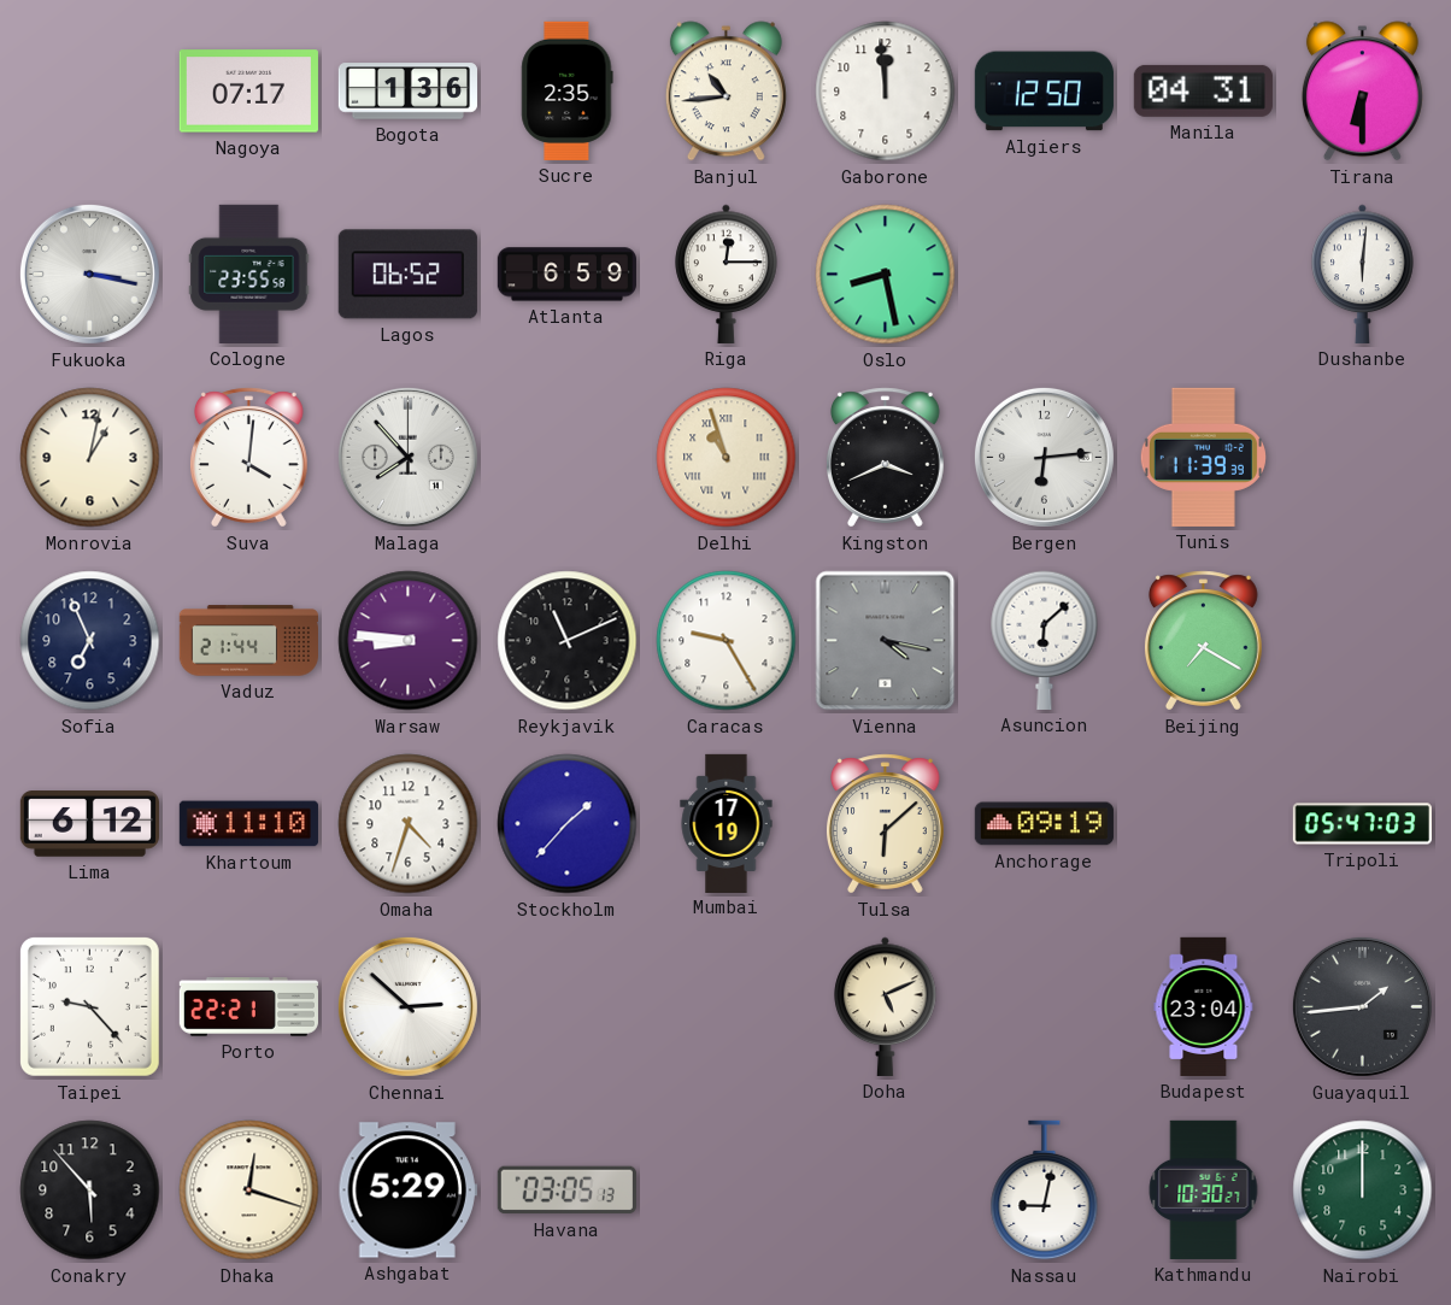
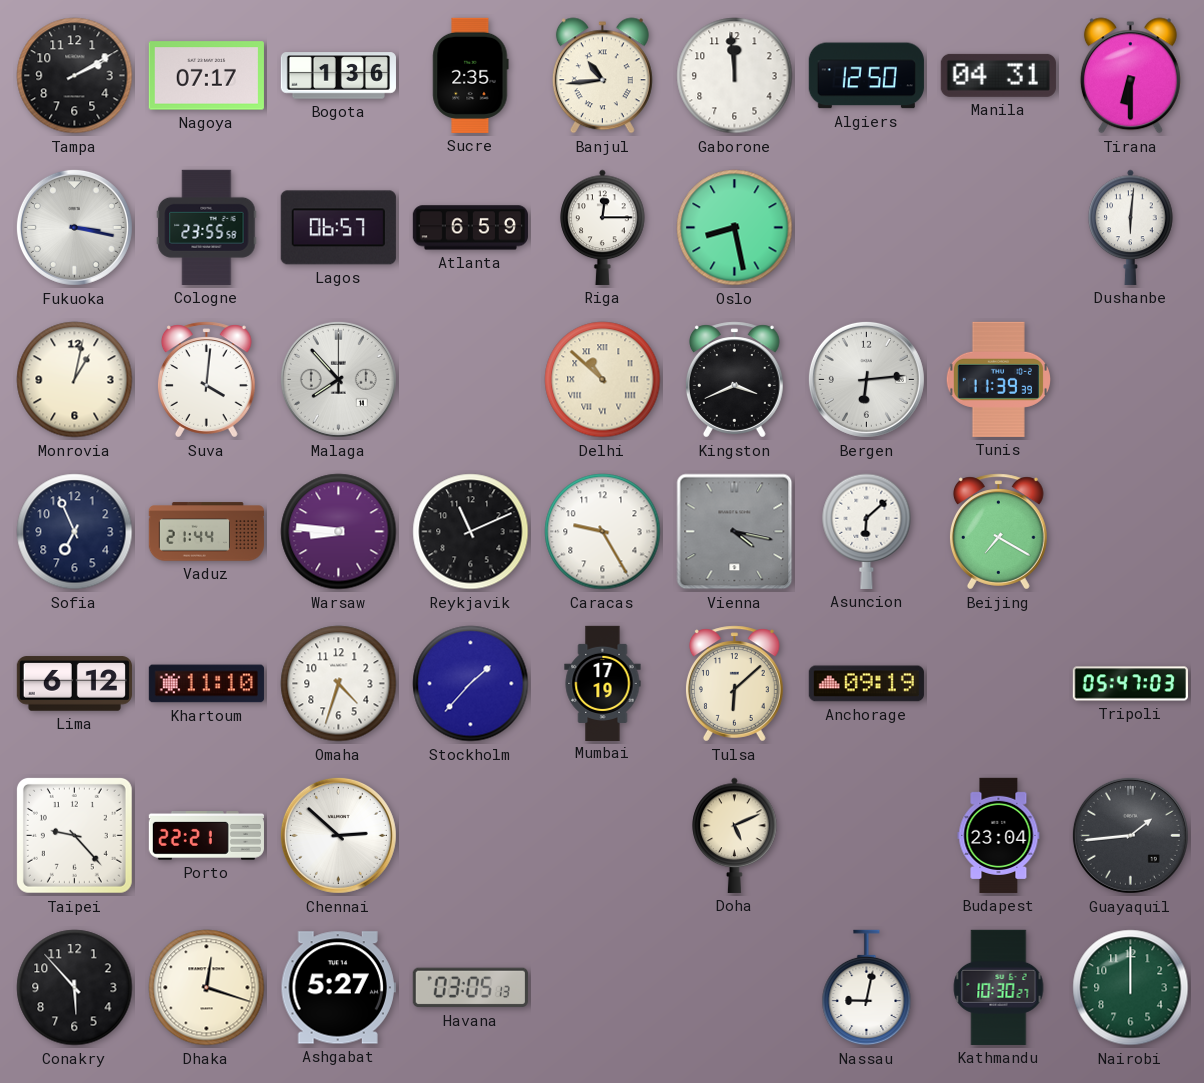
Tampa: none -> 2:10 (75, 76)
Lagos: 06:52 -> 06:57 (338, 228)
Delhi: 10:57 -> 10:52 (603, 380)
Ashgabat: 5:29 -> 5:27 (338, 988)
